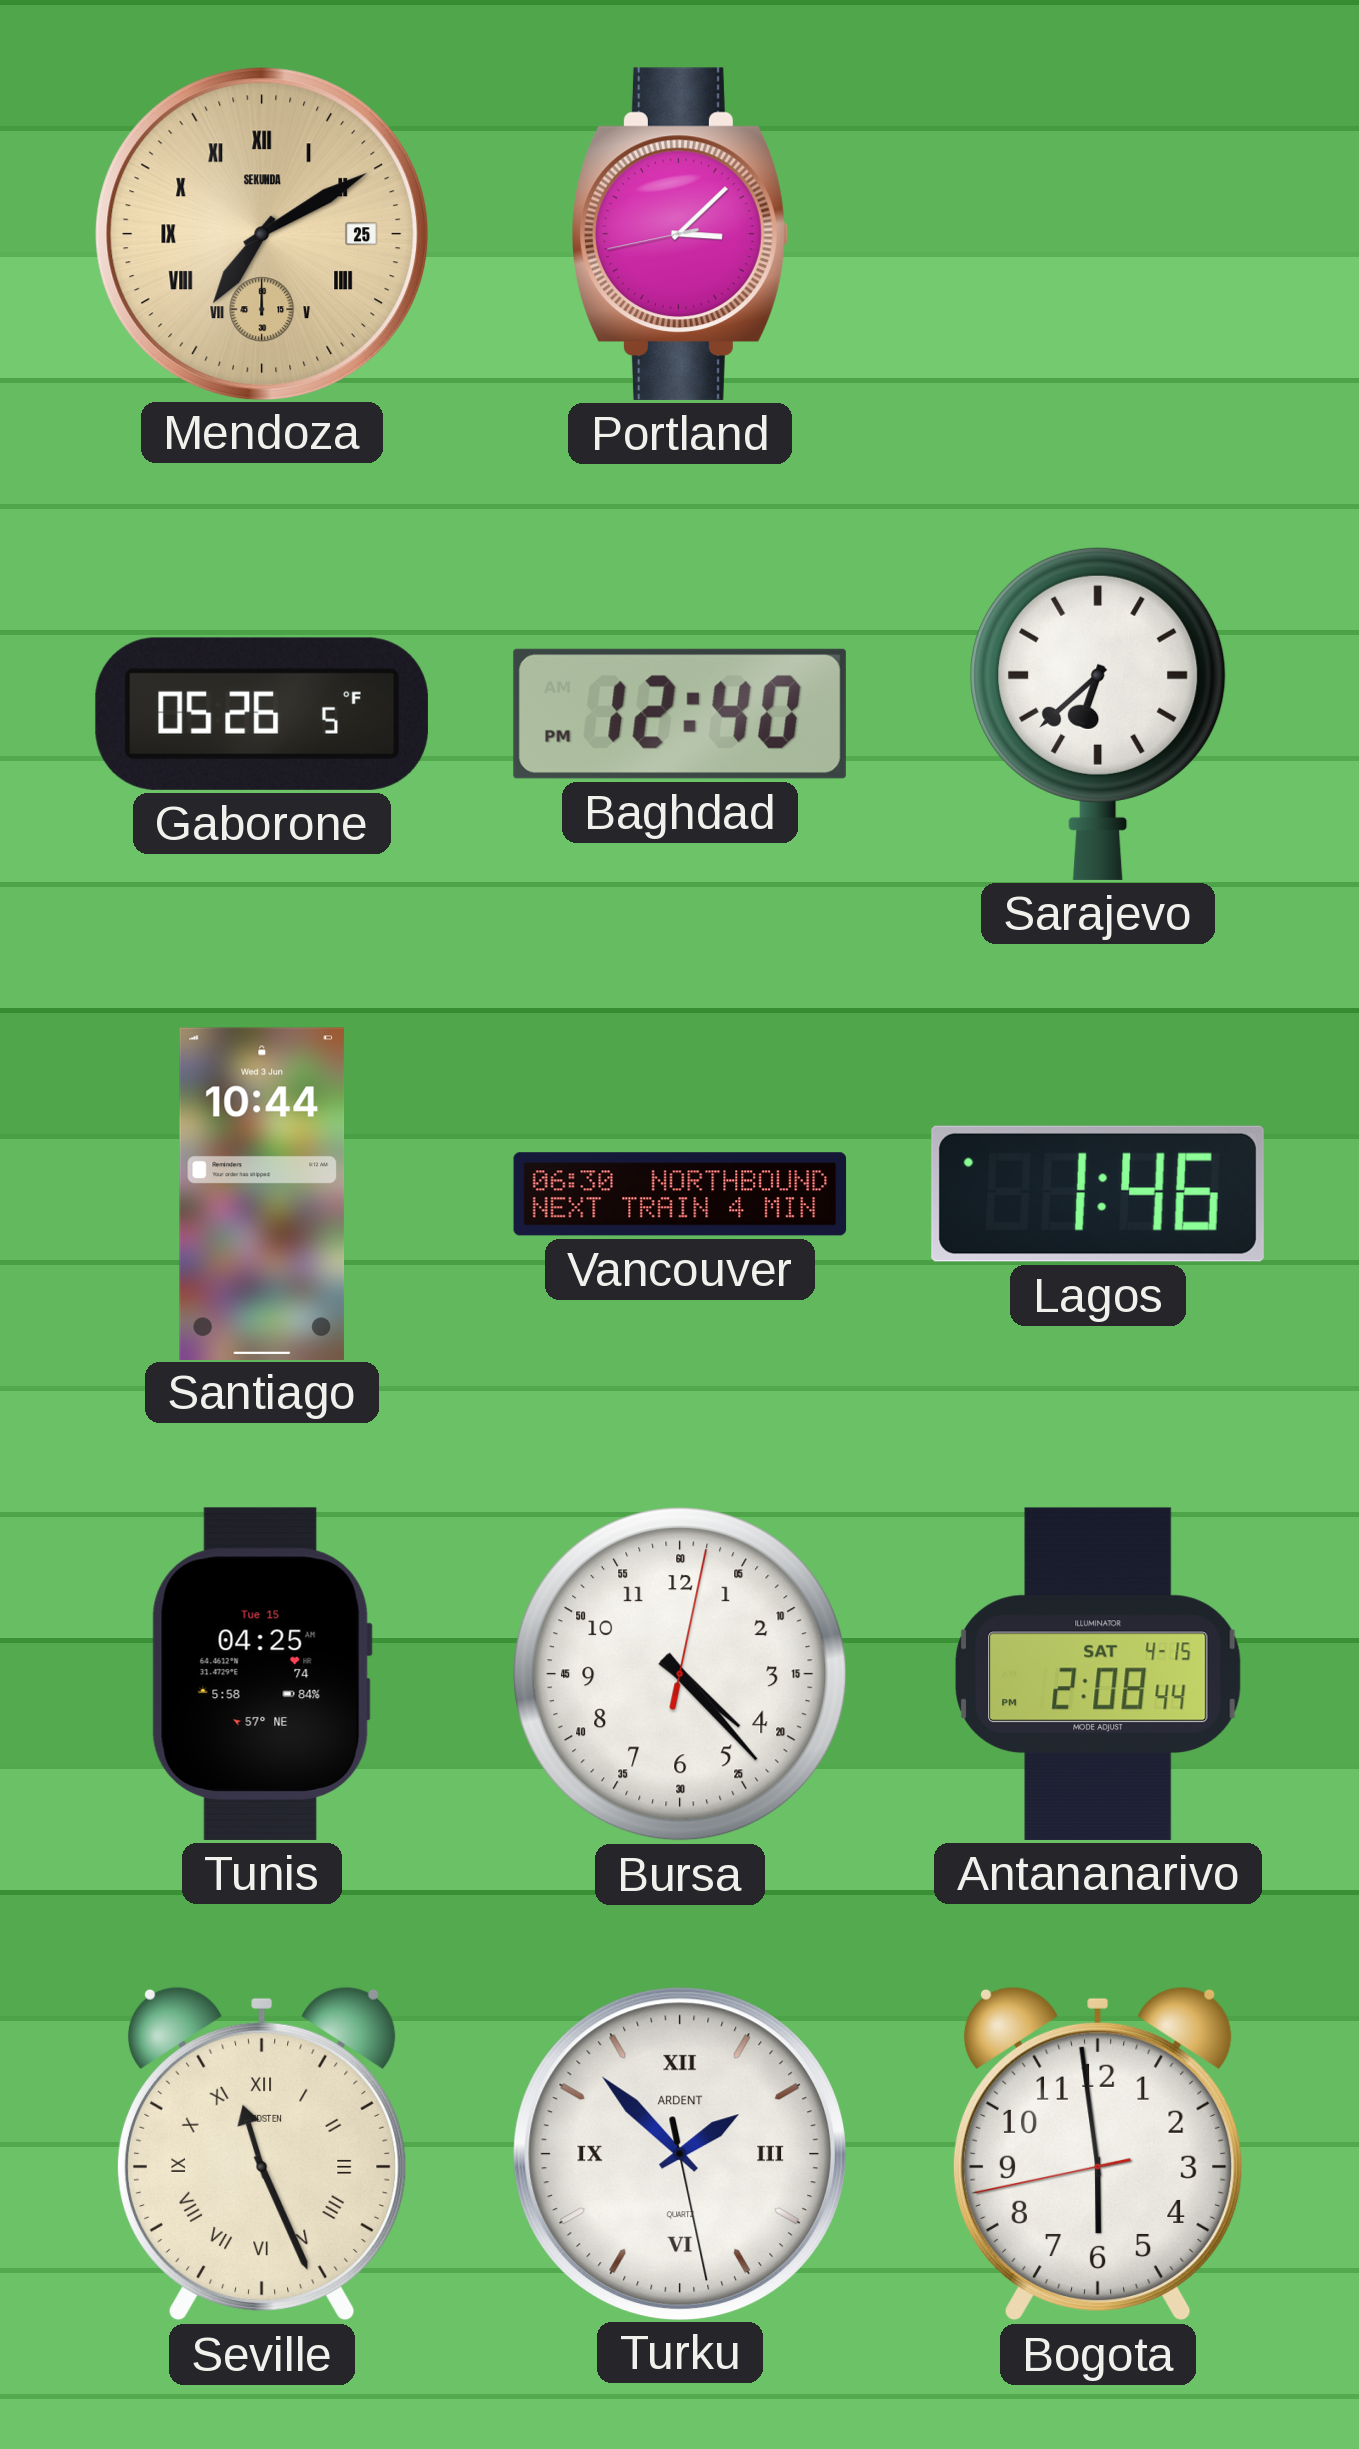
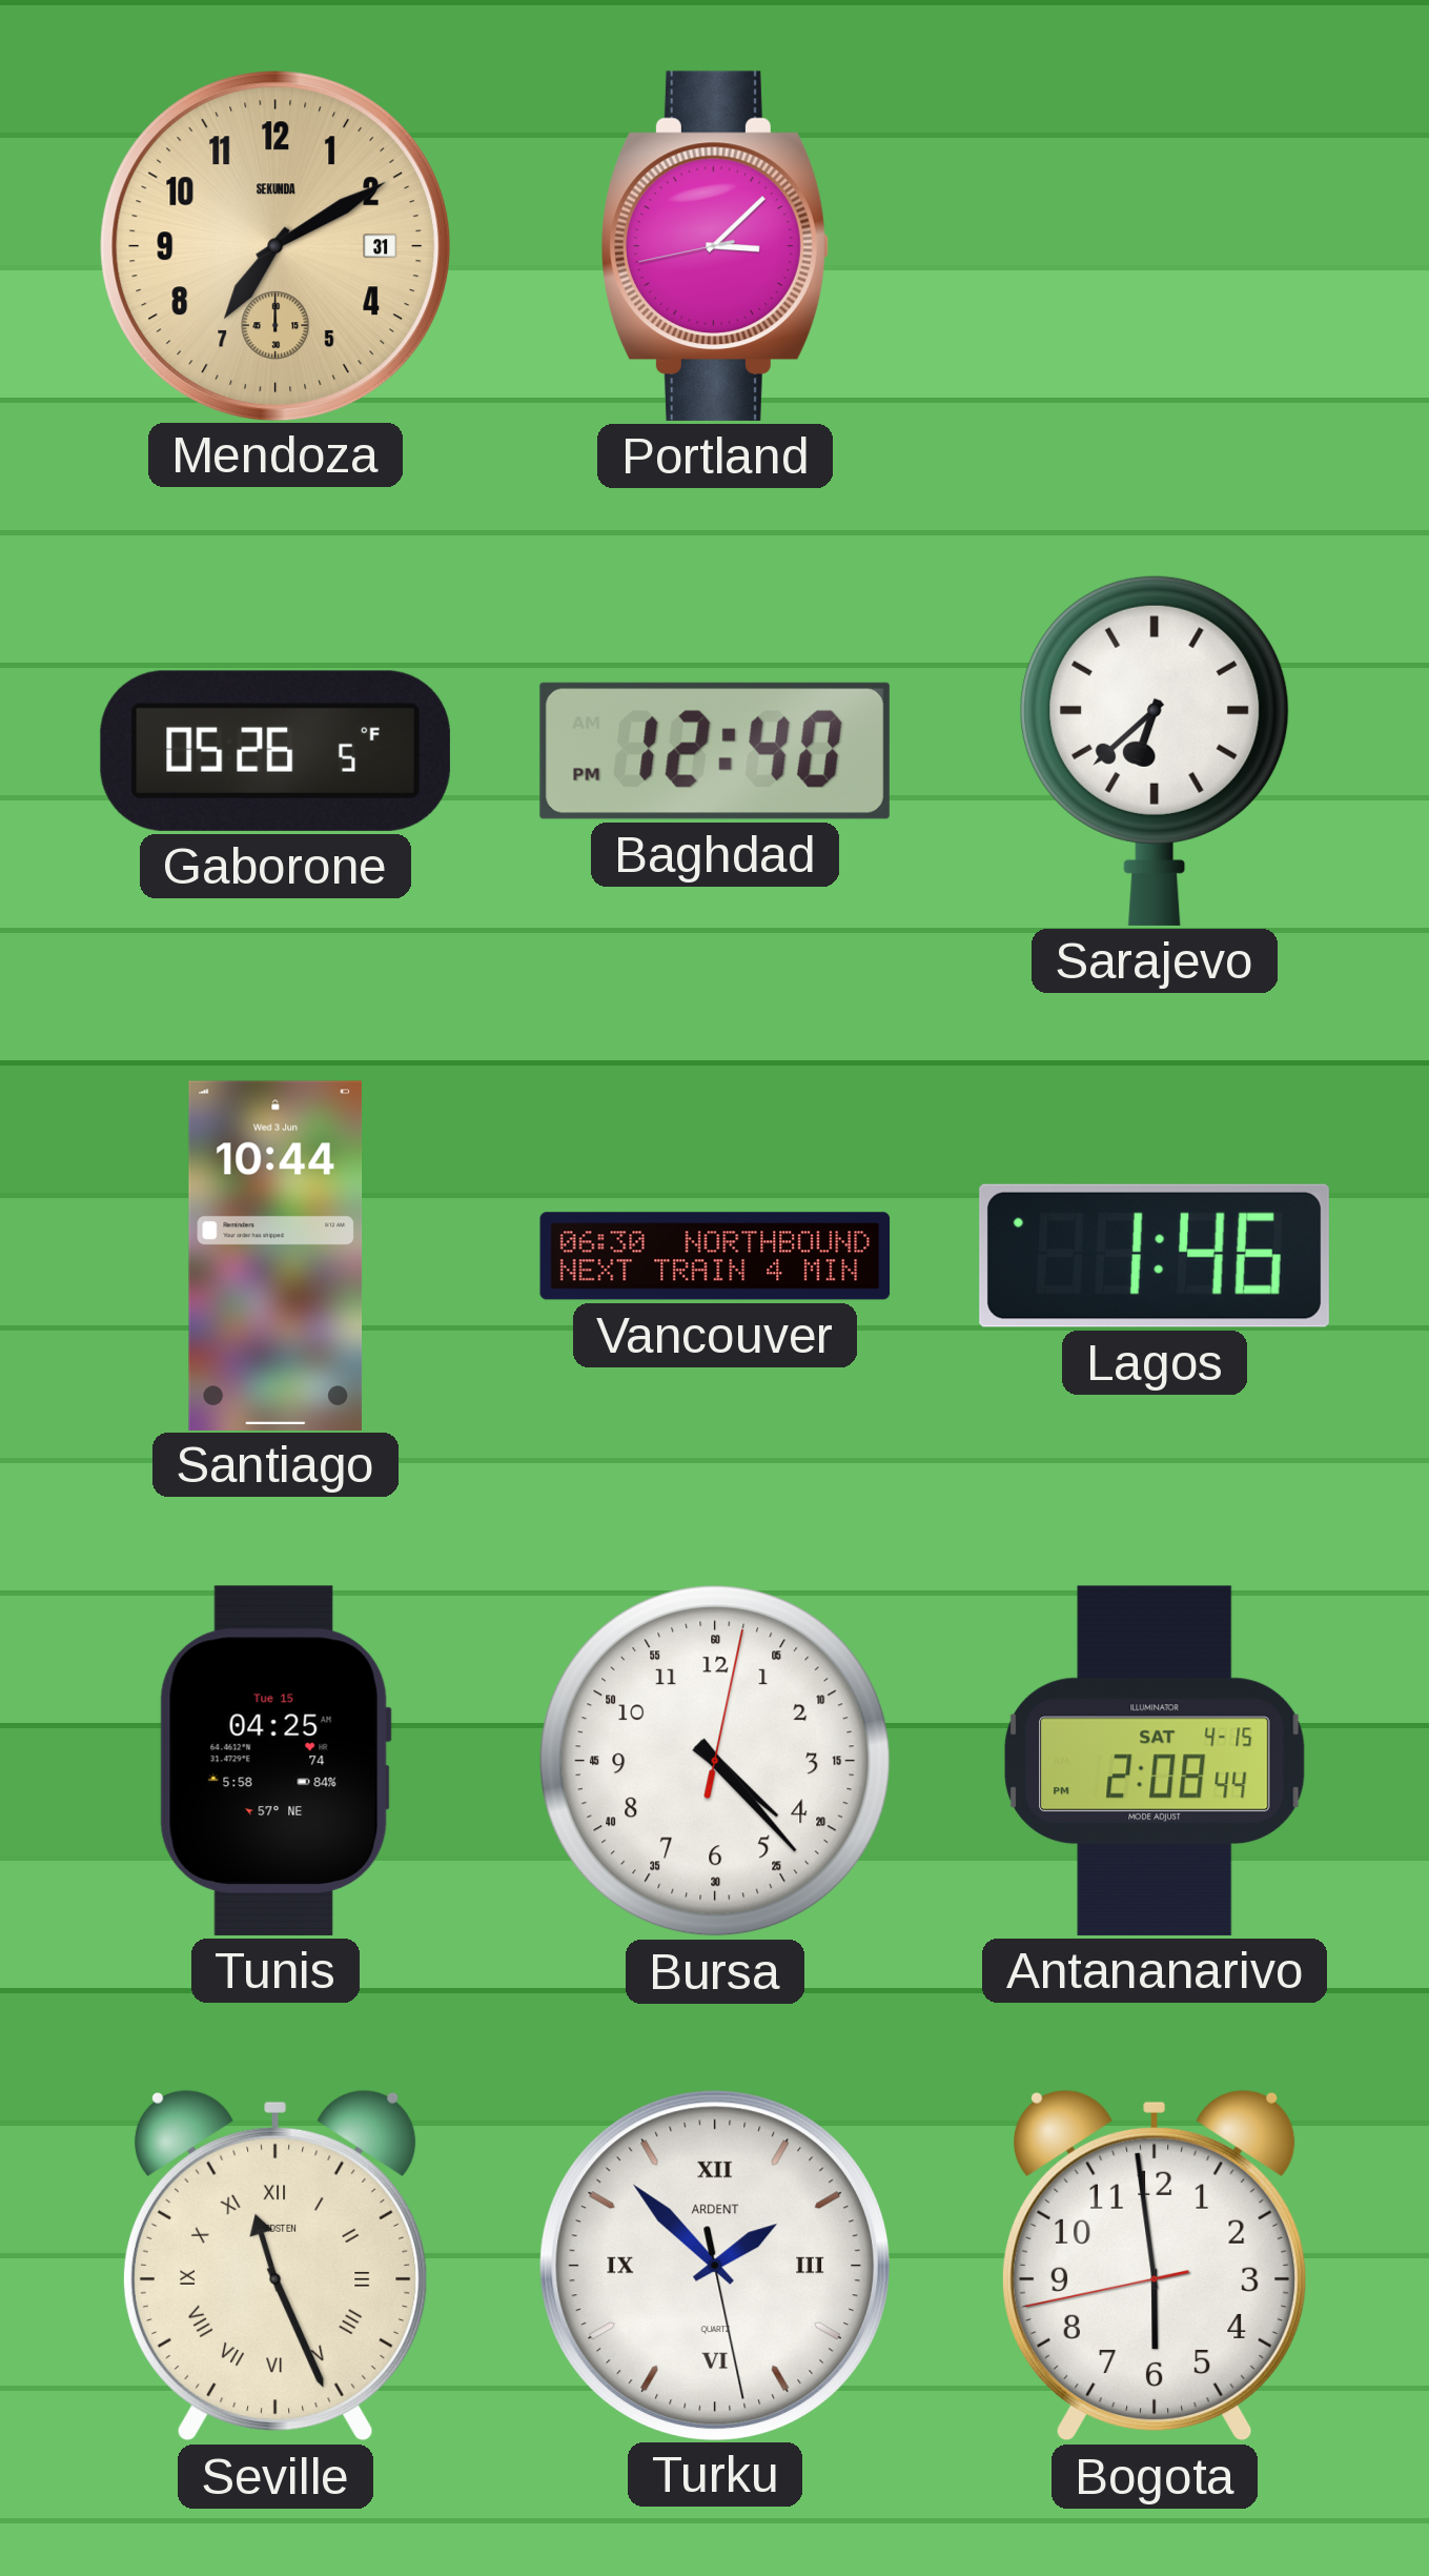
Mendoza date: 25 -> 31 (274, 245)
Mendoza numerals: Roman -> Arabic (274, 245)
